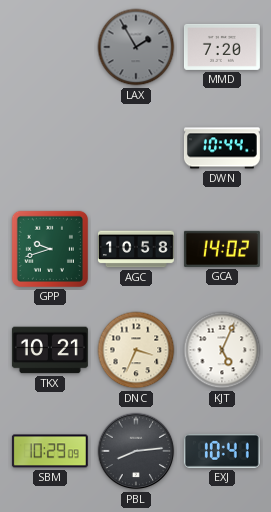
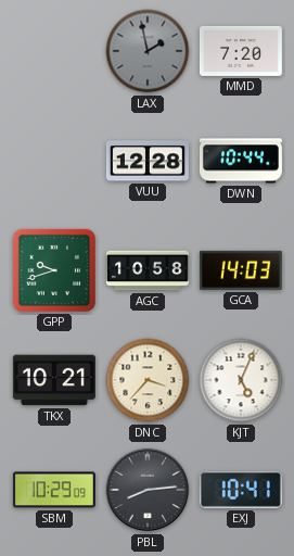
LAX: 1:55 -> 1:58 (148, 51)
VUU: none -> 12:28 (148, 161)
GCA: 14:02 -> 14:03 (241, 270)
DNC: 3:34 -> 3:37 (148, 380)
